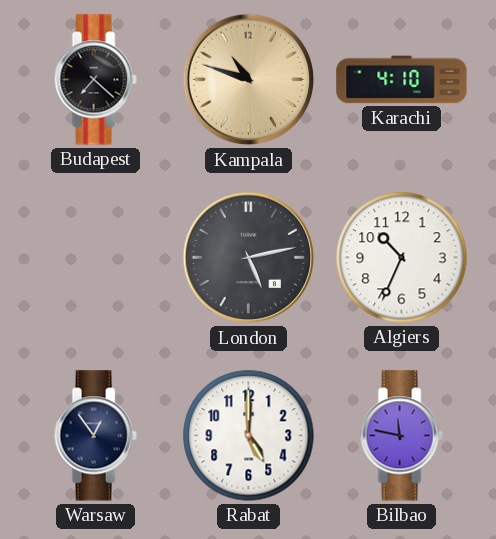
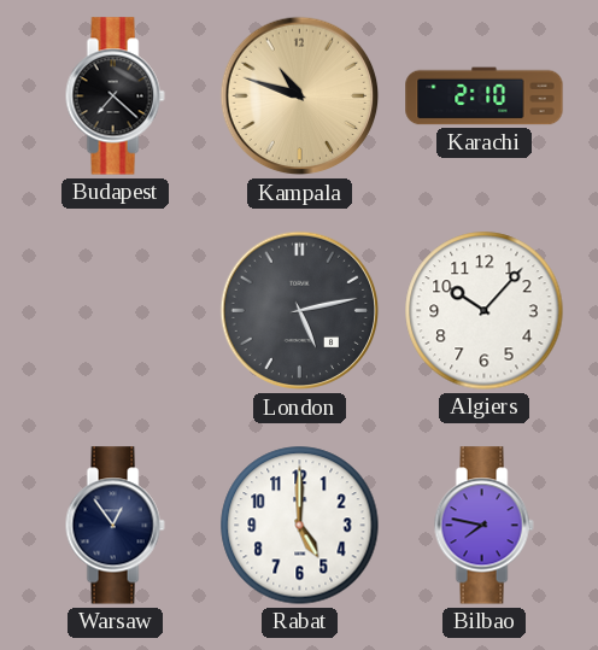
Karachi: 4:10 -> 2:10 (485, 96)
Algiers: 10:34 -> 10:07 (485, 311)
Bilbao: 11:47 -> 7:47 (483, 526)
